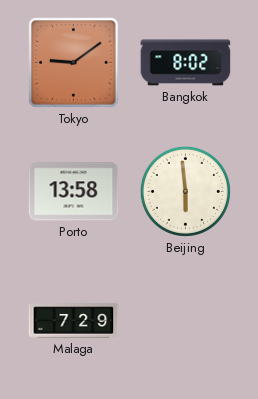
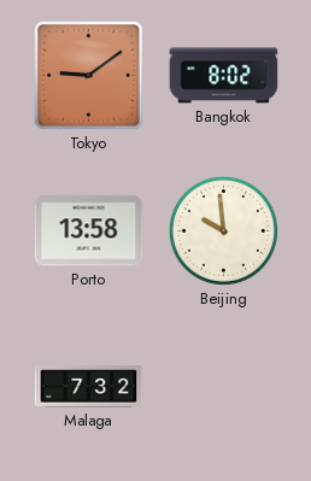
Beijing: 5:59 -> 9:59 (223, 230)
Malaga: 7:29 -> 7:32 (89, 387)
